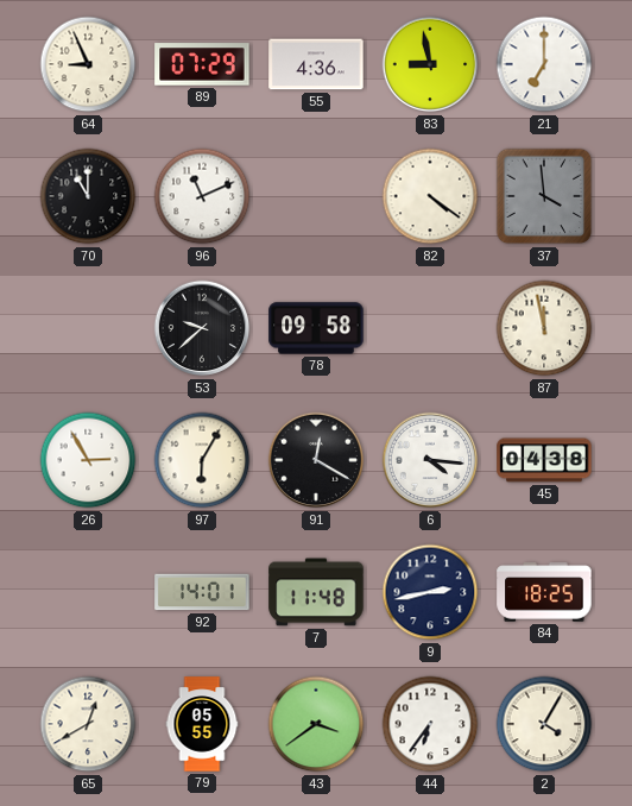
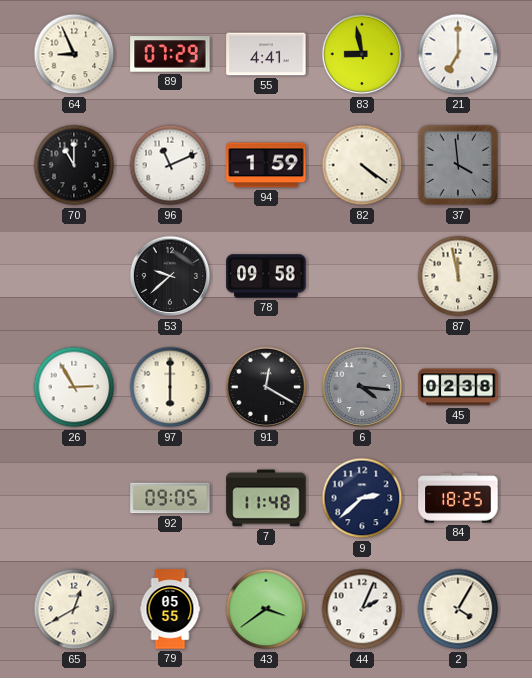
55: 4:36 -> 4:41 (266, 54)
94: none -> 1:59 (266, 165)
97: 6:05 -> 6:00 (170, 387)
6 dial: white -> grey (362, 387)
45: 04:38 -> 02:38 (458, 387)
92: 14:01 -> 09:05 (170, 498)
9: 2:43 -> 2:38 (362, 498)
44: 6:36 -> 2:04 (362, 609)
